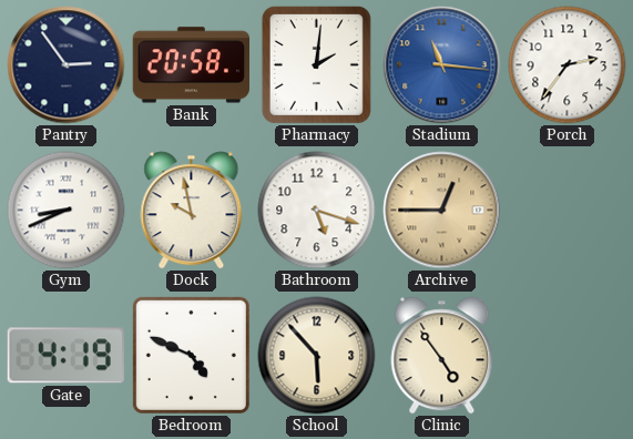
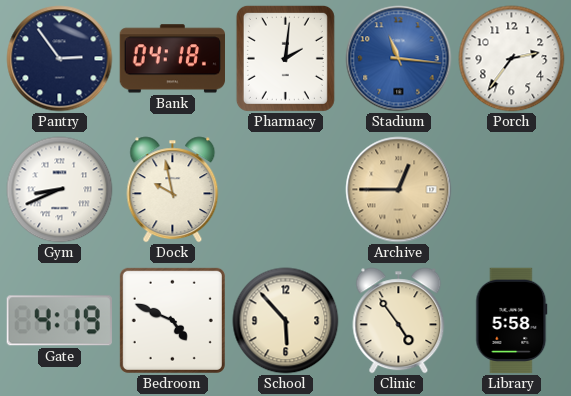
Bank: 20:58 -> 04:18 (172, 59)
Bathroom: 5:18 -> none (317, 211)
Library: none -> 5:58 (512, 321)
